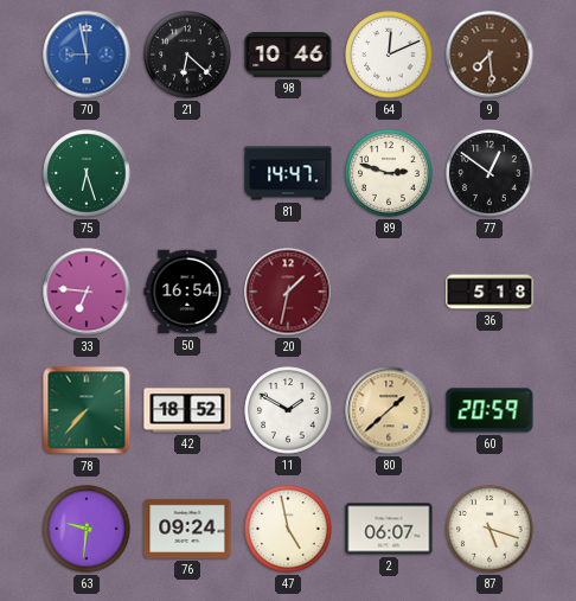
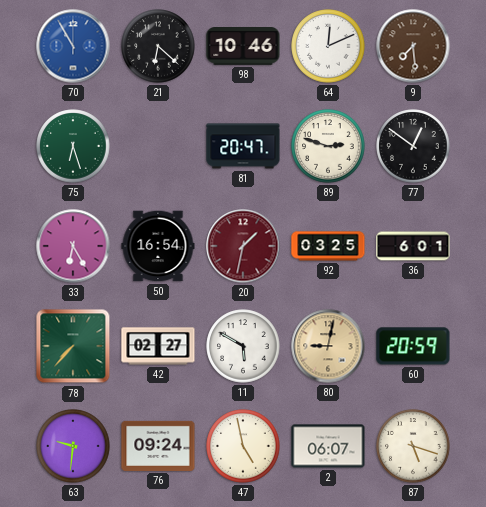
70: 8:58 -> 10:55 (73, 46)
81: 14:47 -> 20:47 (243, 146)
33: 6:46 -> 6:25 (73, 246)
92: none -> 03:25 (328, 246)
36: 5:18 -> 6:01 (413, 246)
42: 18:52 -> 02:27 (158, 346)
11: 1:50 -> 5:50 (243, 346)
80: 1:38 -> 9:02 (328, 346)
